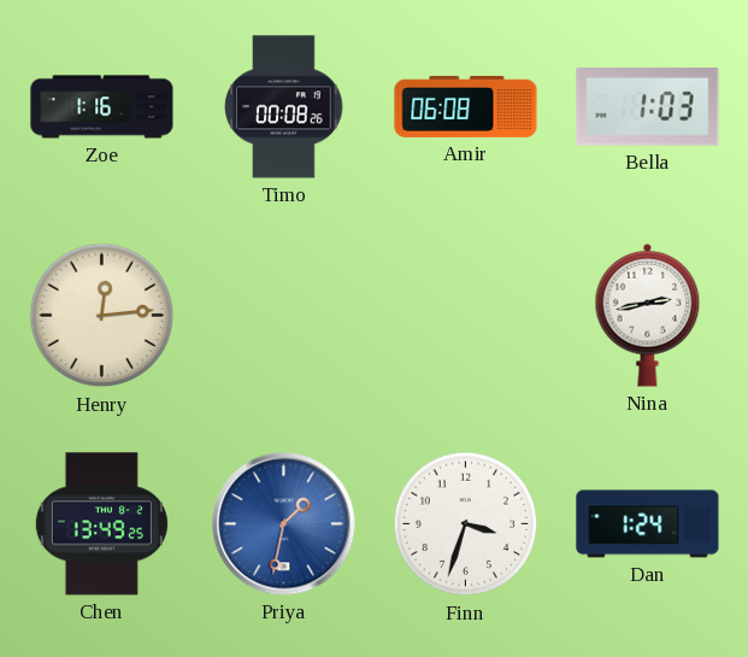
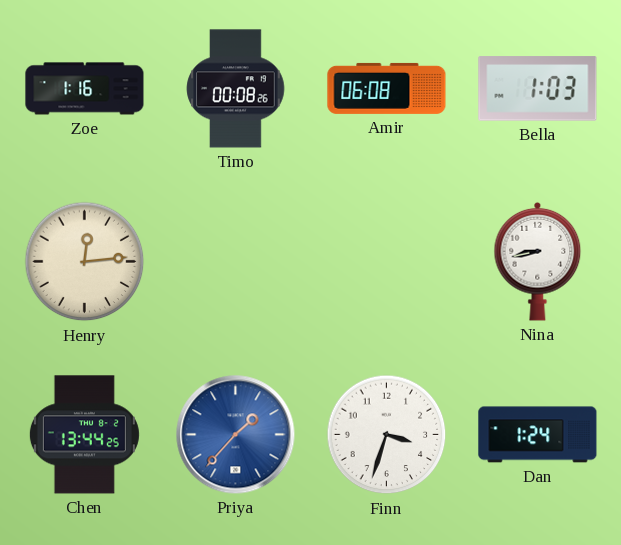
Nina: 2:43 -> 8:43 (538, 261)
Chen: 13:49 -> 13:44 (84, 435)
Priya: 1:32 -> 1:37 (236, 435)
